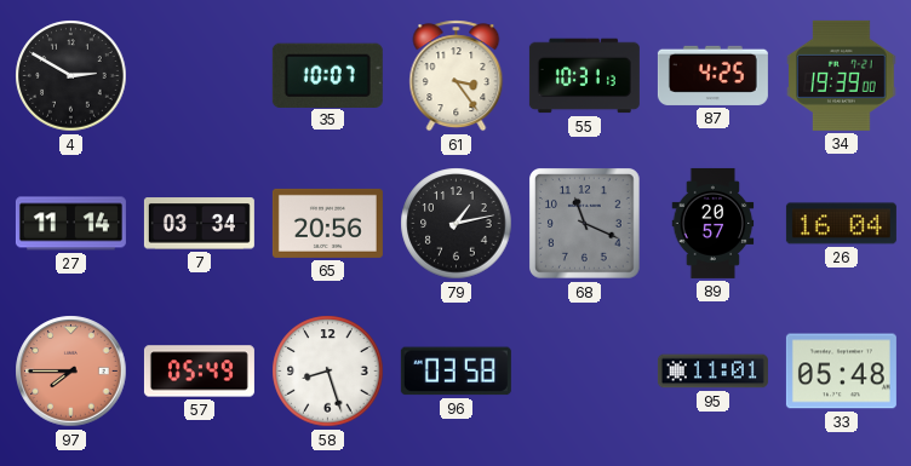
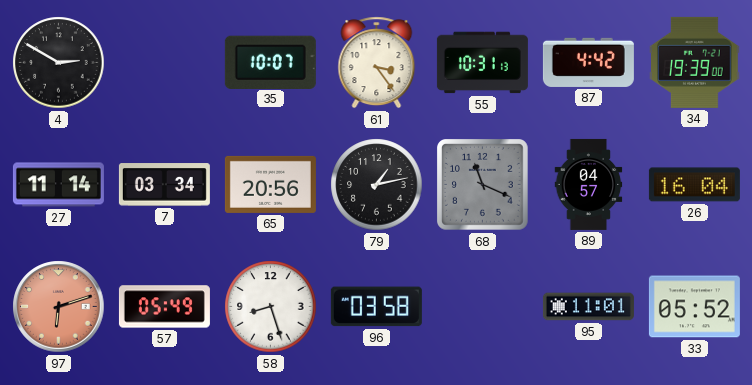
87: 4:25 -> 4:42 (588, 62)
89: 20:57 -> 04:57 (589, 184)
97: 7:45 -> 6:12 (59, 307)
33: 05:48 -> 05:52 (694, 307)
